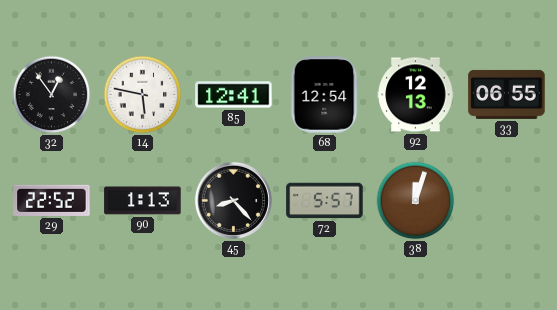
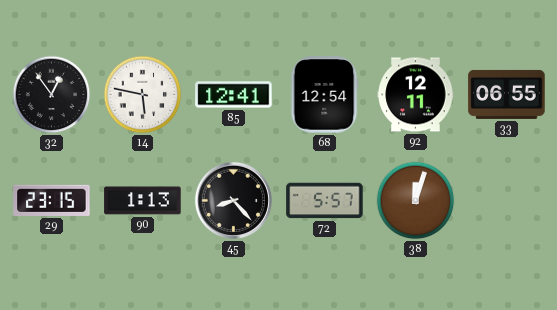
92: 12:13 -> 12:11 (416, 95)
29: 22:52 -> 23:15 (52, 200)
